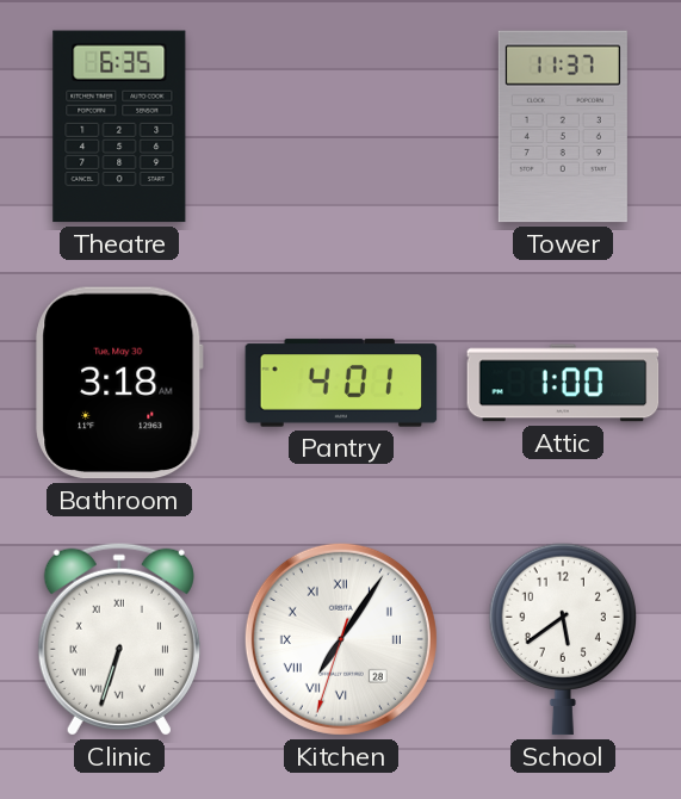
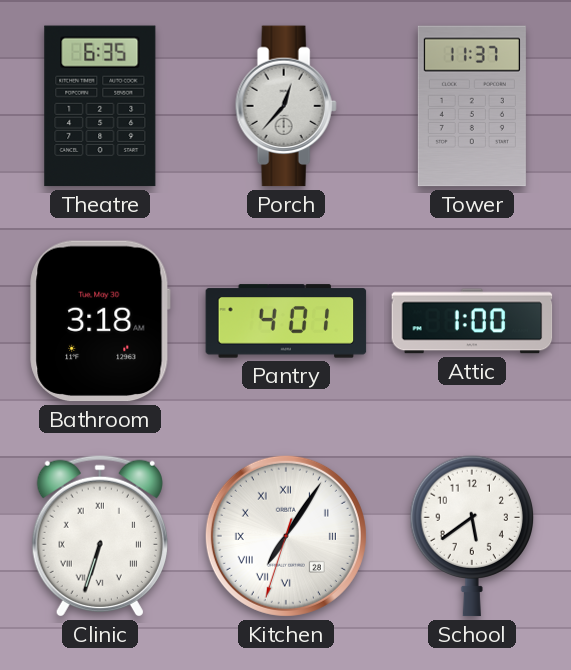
Porch: none -> 12:37 (286, 106)
